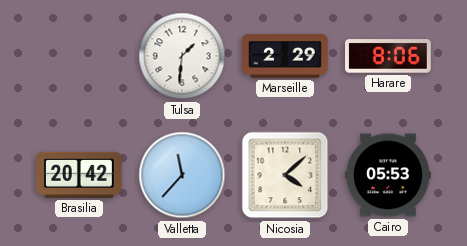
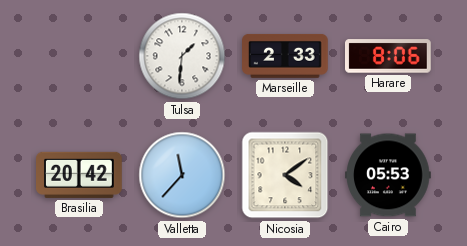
Marseille: 2:29 -> 2:33 (285, 56)
Nicosia: 4:08 -> 4:09 (285, 175)
